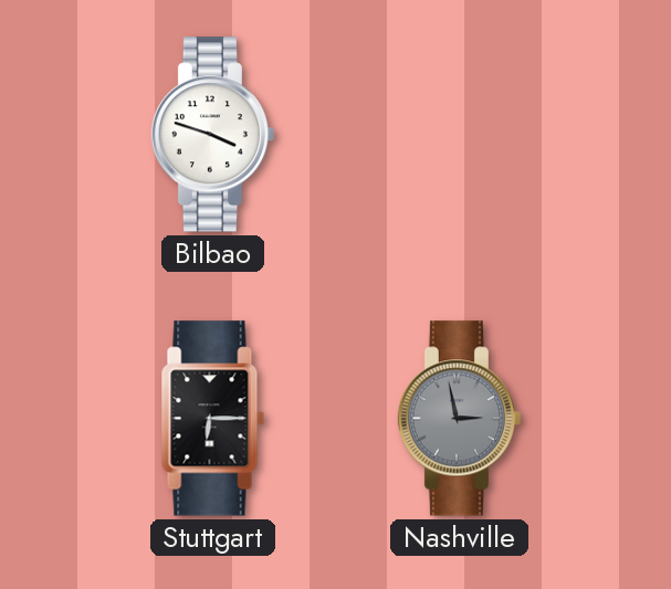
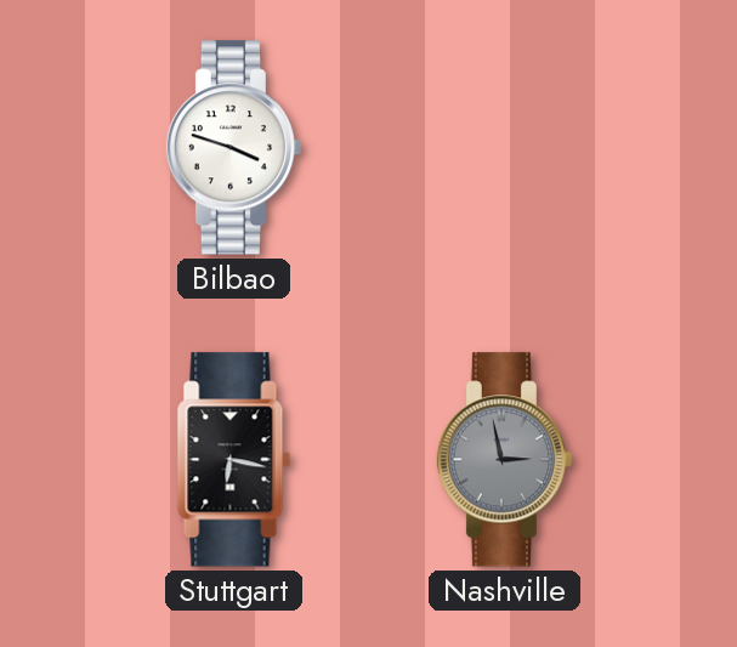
Stuttgart: 6:15 -> 6:17 (234, 460)
